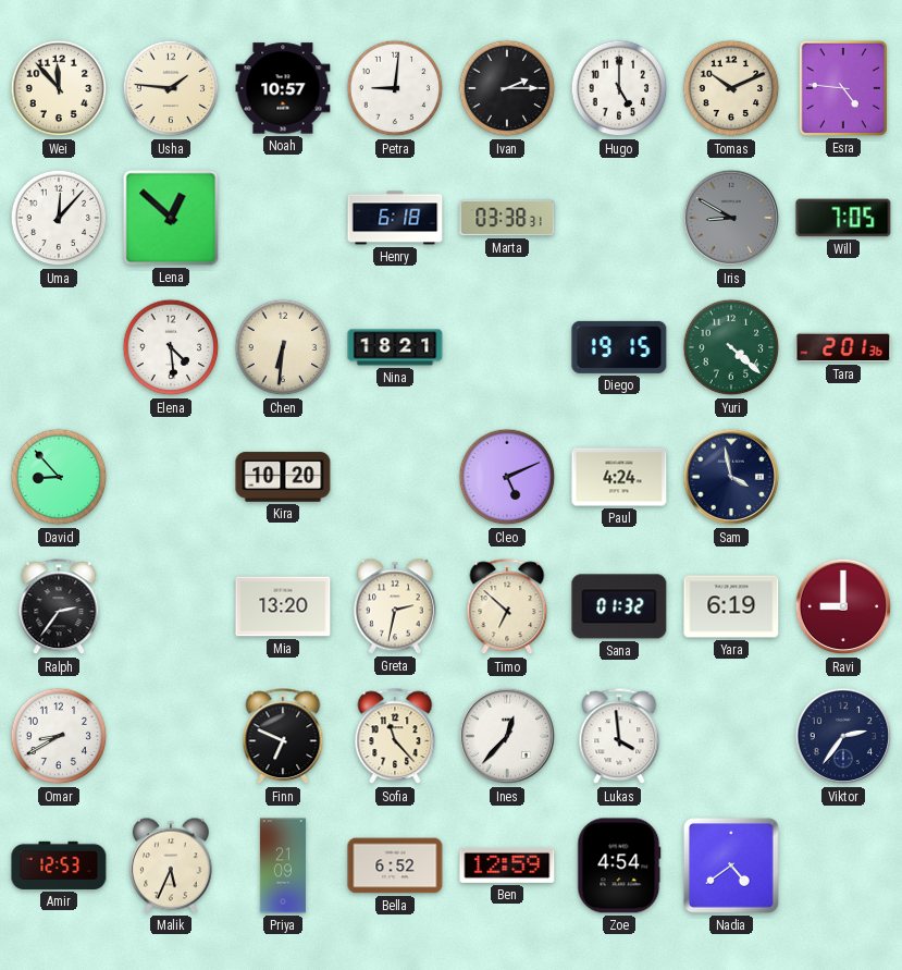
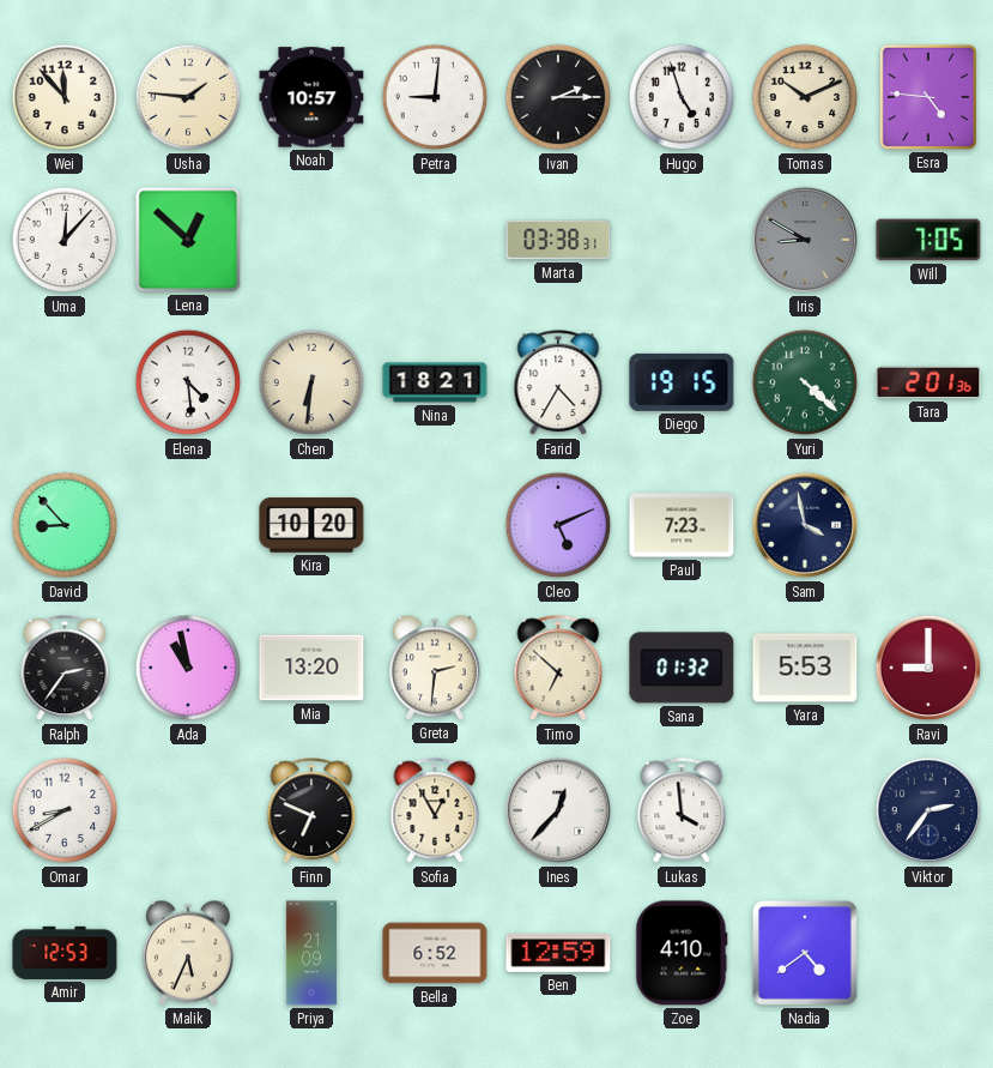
Hugo: 5:00 -> 4:57 (682, 97)
Henry: 6:18 -> none (395, 218)
Farid: none -> 4:35 (558, 384)
Paul: 4:24 -> 7:23 (682, 525)
Ada: none -> 10:58 (188, 668)
Greta: 2:32 -> 2:31 (435, 668)
Yara: 6:19 -> 5:53 (805, 668)
Sofia: 11:23 -> 12:55 (435, 811)
Zoe: 4:54 -> 4:10 (682, 953)
